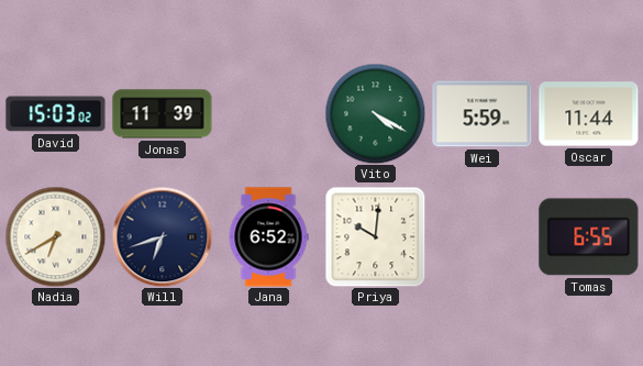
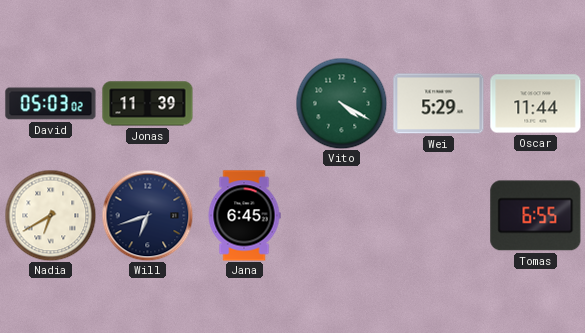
David: 15:03 -> 05:03 (51, 104)
Wei: 5:59 -> 5:29 (439, 104)
Jana: 6:52 -> 6:45 (244, 216)
Priya: 10:01 -> none (375, 236)
